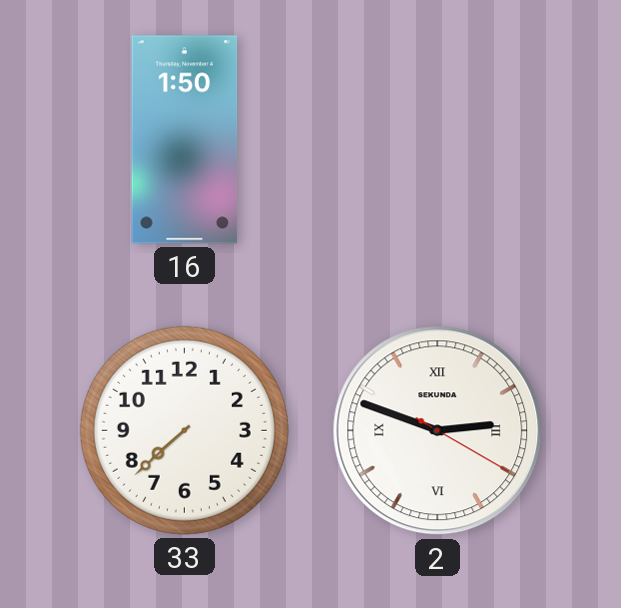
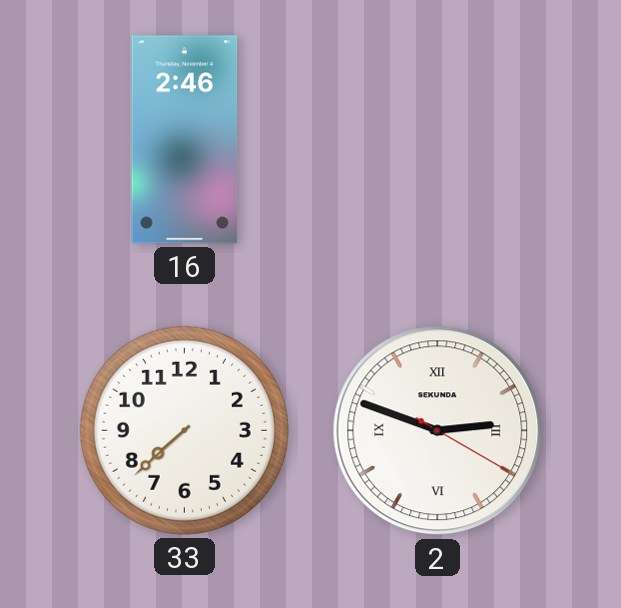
16: 1:50 -> 2:46 (185, 140)
